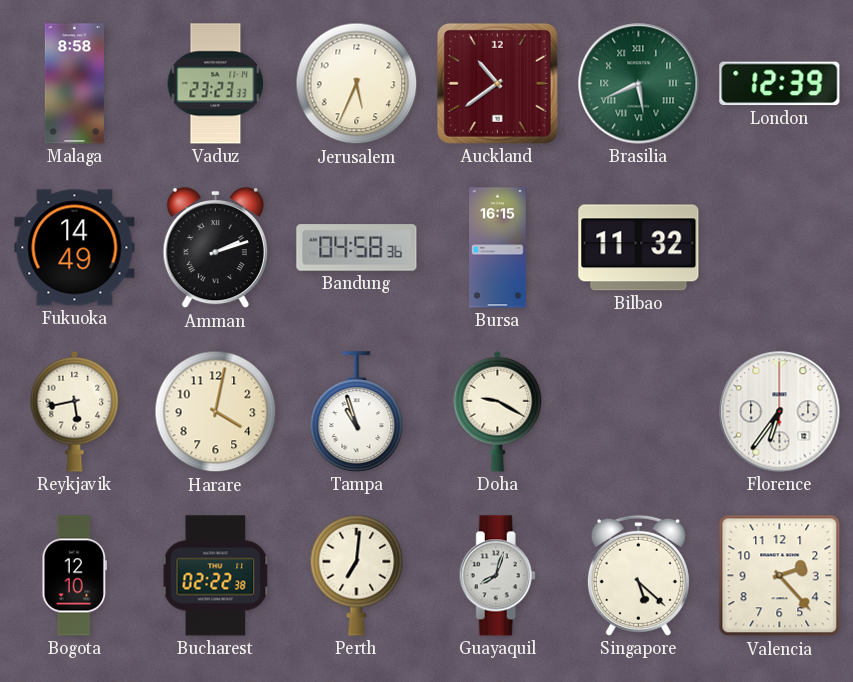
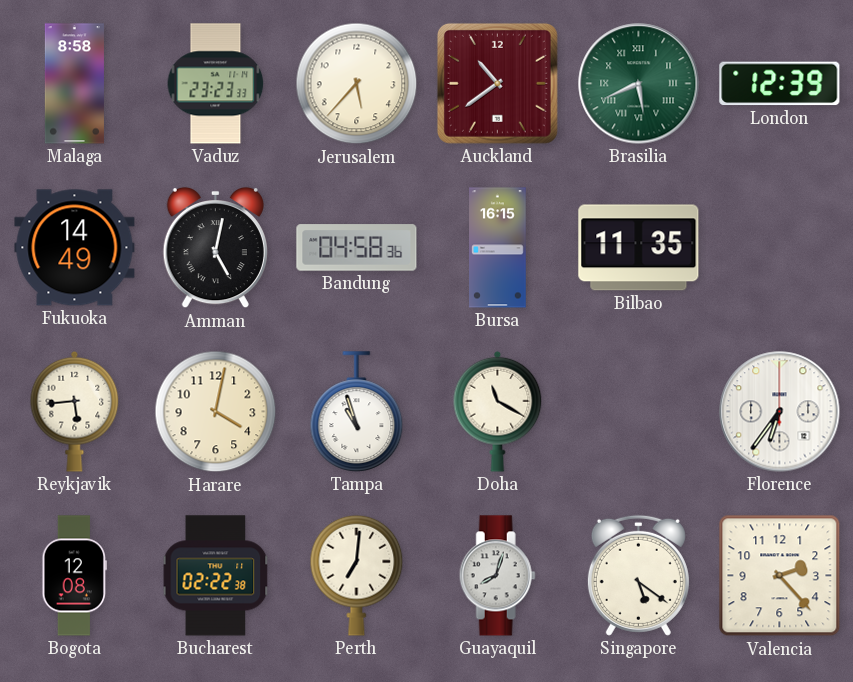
Jerusalem: 5:34 -> 5:37 (357, 84)
Amman: 2:12 -> 5:02 (215, 248)
Bilbao: 11:32 -> 11:35 (639, 248)
Reykjavik: 5:43 -> 5:44 (75, 411)
Doha: 9:20 -> 11:20 (498, 411)
Bogota: 12:10 -> 12:08 (74, 576)
Singapore: 5:22 -> 5:21 (638, 575)
